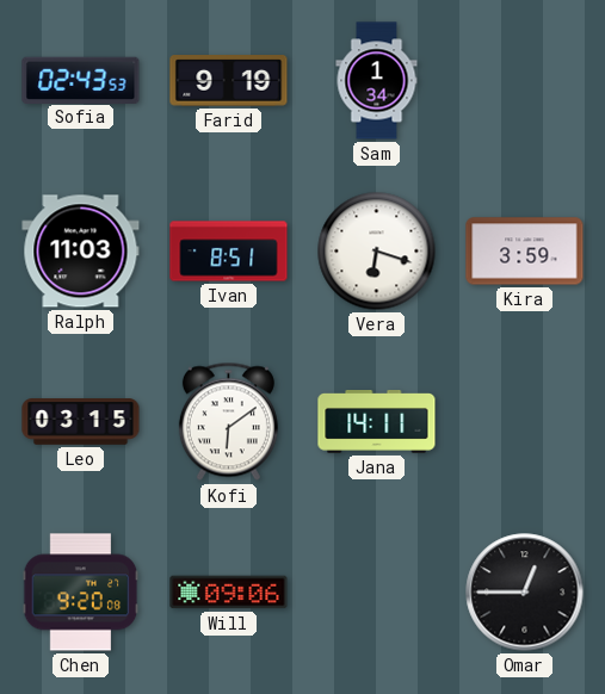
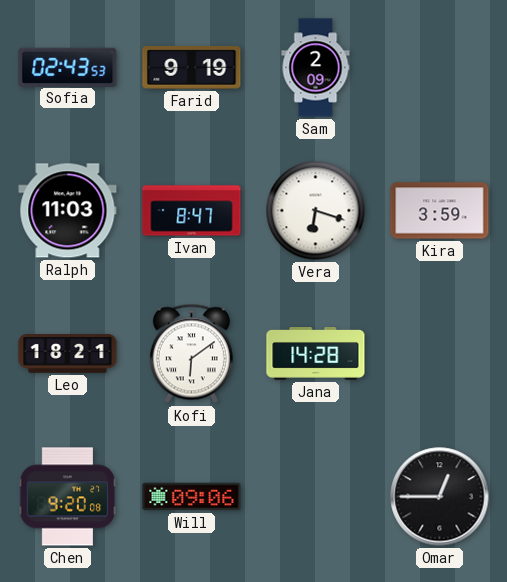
Sam: 1:34 -> 2:09 (316, 68)
Ivan: 8:51 -> 8:47 (192, 211)
Leo: 03:15 -> 18:21 (68, 354)
Jana: 14:11 -> 14:28 (316, 354)
